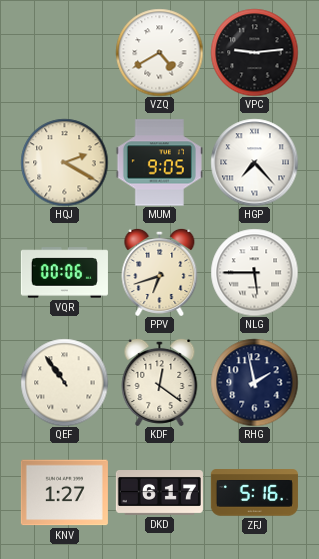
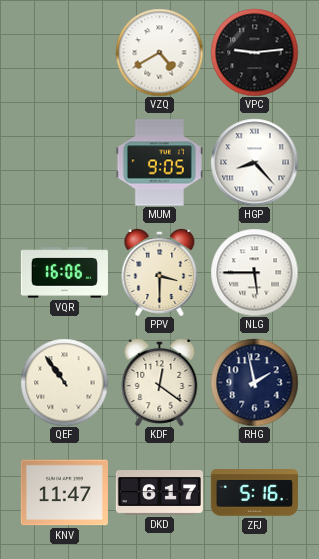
HQJ: 2:20 -> none (64, 162)
HGP: 7:23 -> 8:23 (254, 162)
VQR: 00:06 -> 16:06 (64, 273)
PPV: 6:42 -> 3:30 (160, 272)
KNV: 1:27 -> 11:47 (64, 493)
